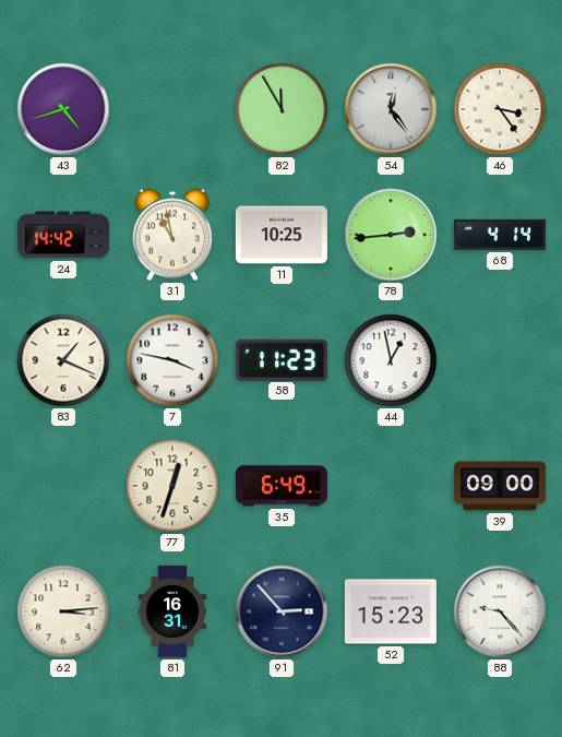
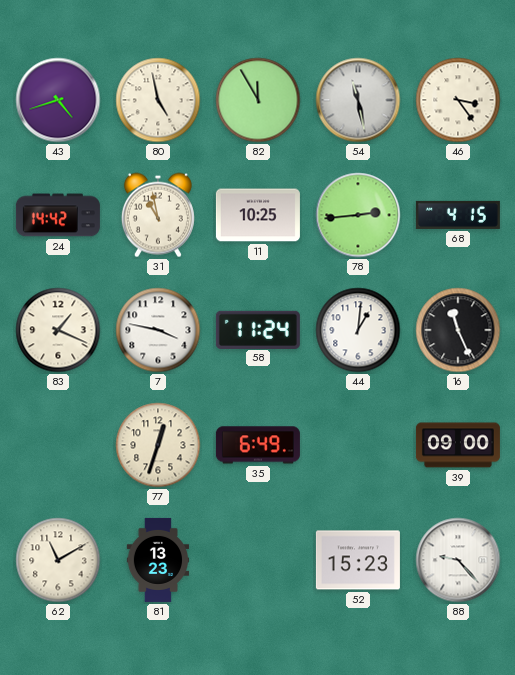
80: none -> 4:58 (158, 100)
54: 12:24 -> 11:28 (358, 100)
68: 4:14 -> 4:15 (458, 215)
58: 11:23 -> 11:24 (258, 329)
44: 12:58 -> 1:01 (358, 330)
16: none -> 11:26 (458, 330)
62: 3:14 -> 11:10 (58, 560)
81: 16:31 -> 13:23 (158, 560)
91: 2:53 -> none (282, 611)
